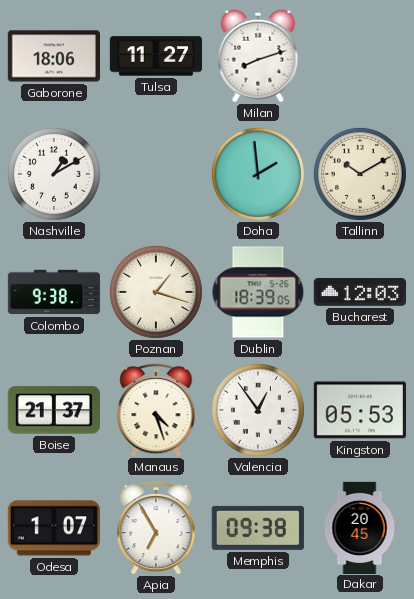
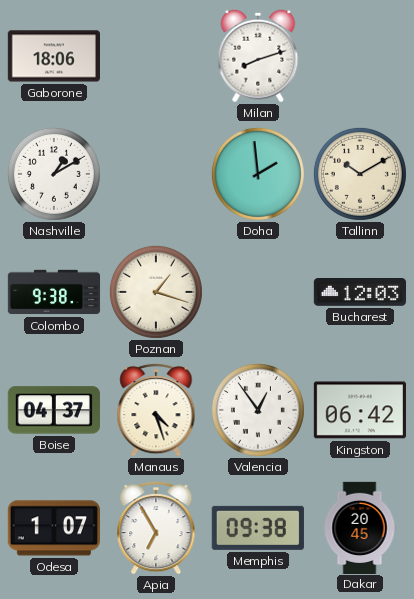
Tulsa: 11:27 -> none (155, 56)
Dublin: 18:39 -> none (258, 292)
Boise: 21:37 -> 04:37 (54, 410)
Kingston: 05:53 -> 06:42 (360, 410)
